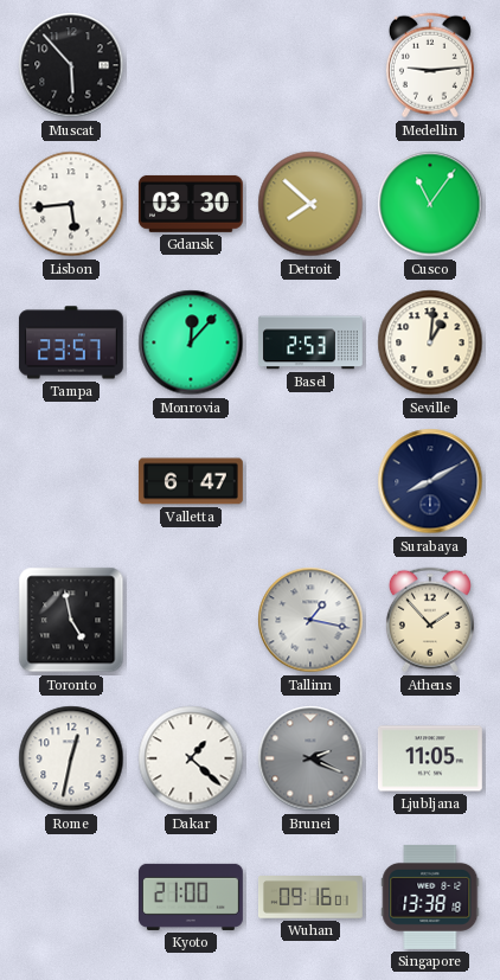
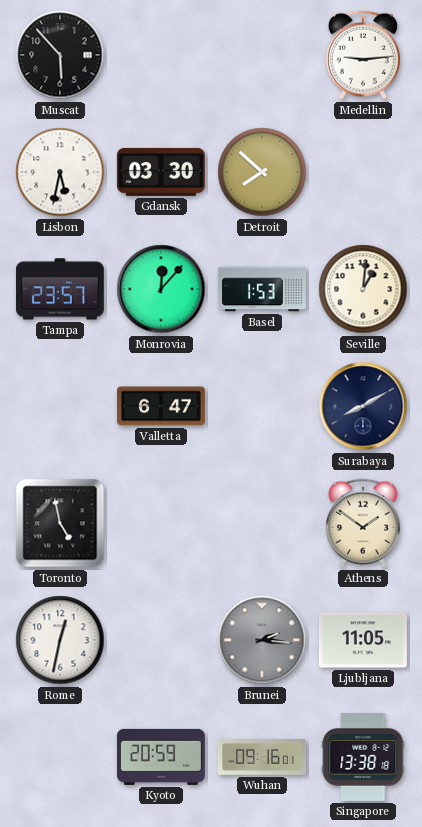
Lisbon: 5:44 -> 5:32 (60, 172)
Cusco: 11:06 -> none (430, 204)
Basel: 2:53 -> 1:53 (262, 289)
Tallinn: 1:17 -> none (310, 620)
Athens: 1:53 -> 1:51 (363, 523)
Dakar: 1:22 -> none (191, 758)
Brunei: 2:19 -> 2:16 (262, 640)
Kyoto: 21:00 -> 20:59 (161, 757)
